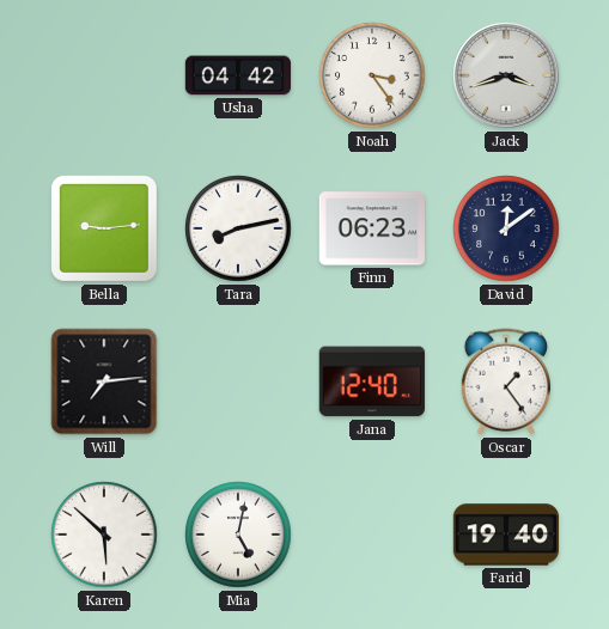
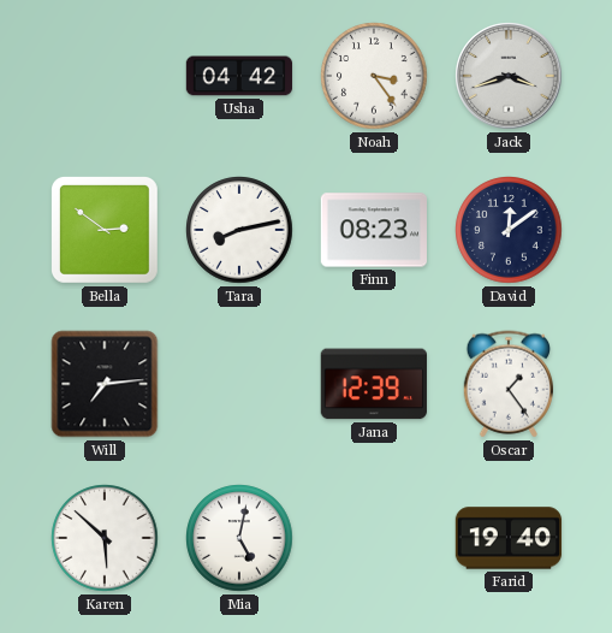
Bella: 9:14 -> 2:51 (105, 230)
Finn: 06:23 -> 08:23 (373, 230)
Jana: 12:40 -> 12:39 (374, 384)
